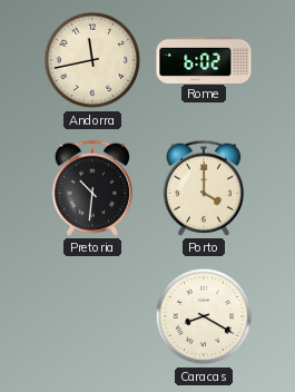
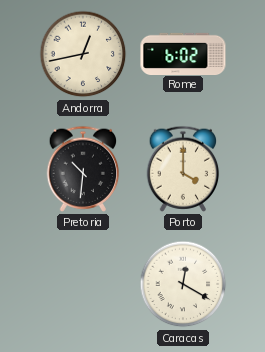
Andorra: 11:43 -> 12:43 (83, 54)
Caracas: 8:20 -> 12:20 (183, 284)
